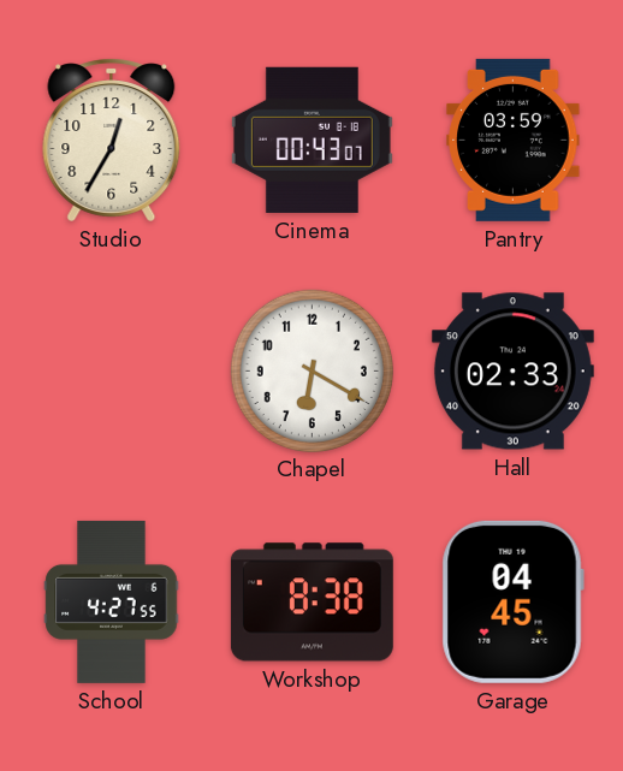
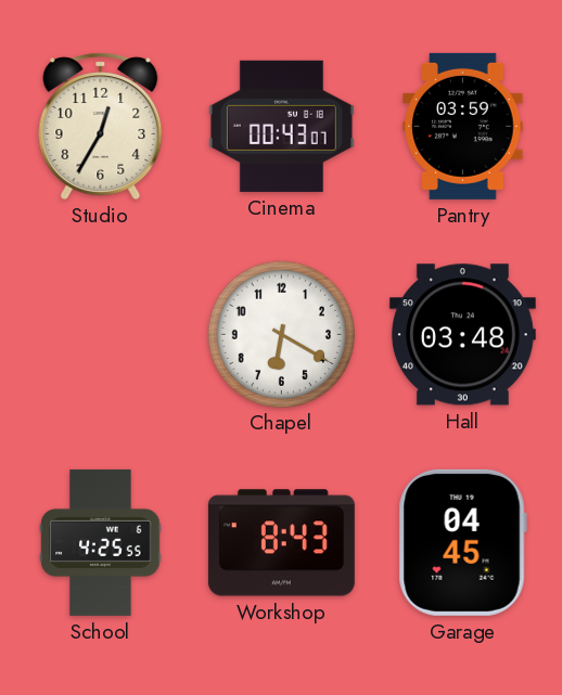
Hall: 02:33 -> 03:48 (462, 335)
School: 4:27 -> 4:25 (101, 542)
Workshop: 8:38 -> 8:43 (281, 543)
